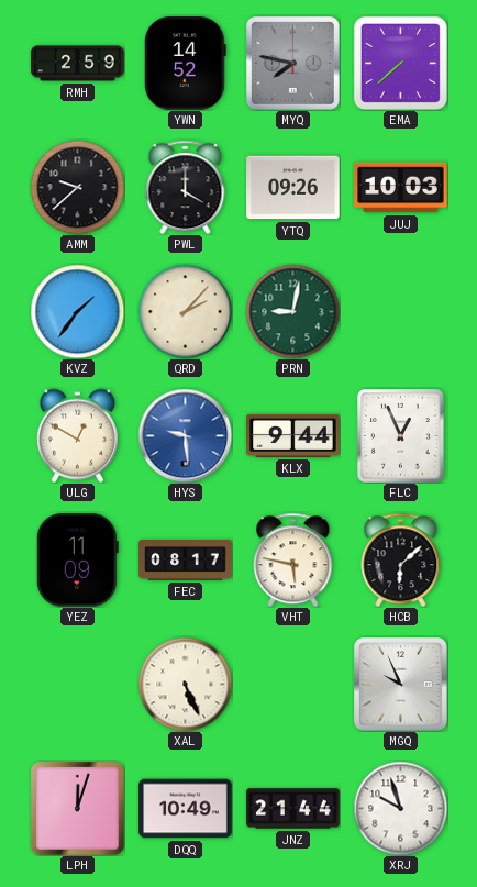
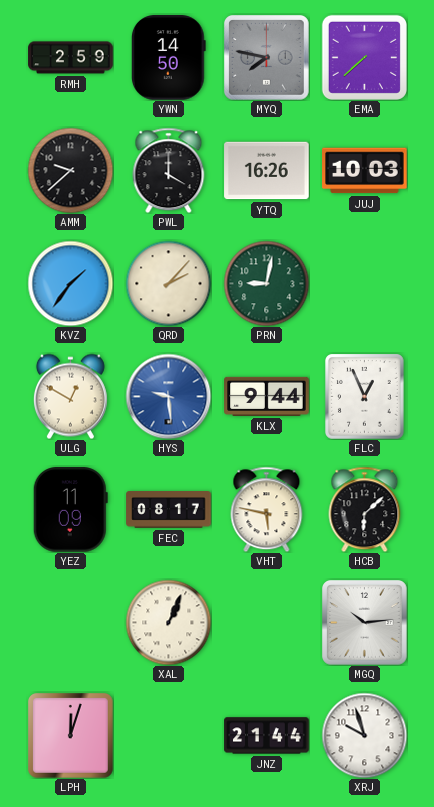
YWN: 14:52 -> 14:50 (168, 58)
YTQ: 09:26 -> 16:26 (267, 171)
XAL: 5:26 -> 1:04 (168, 622)
MGQ: 9:56 -> 10:14 (365, 623)
DQQ: 10:49 -> none (186, 809)
